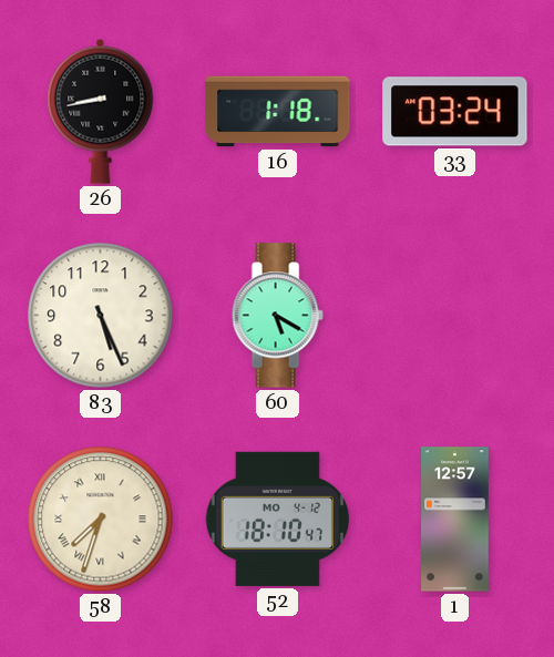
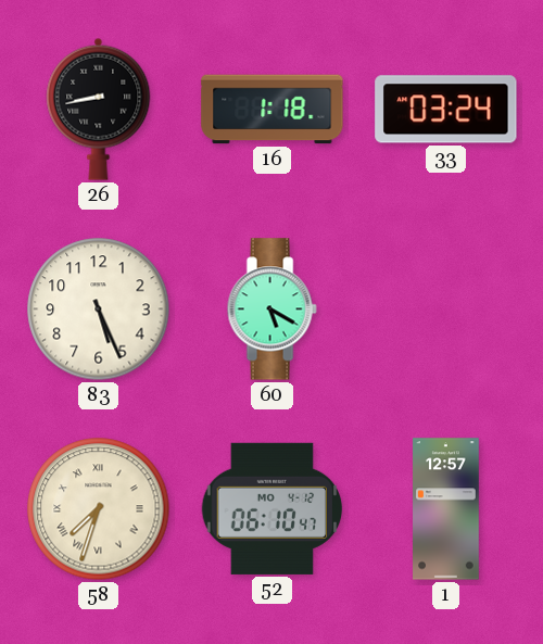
52: 18:10 -> 06:10 (273, 508)
